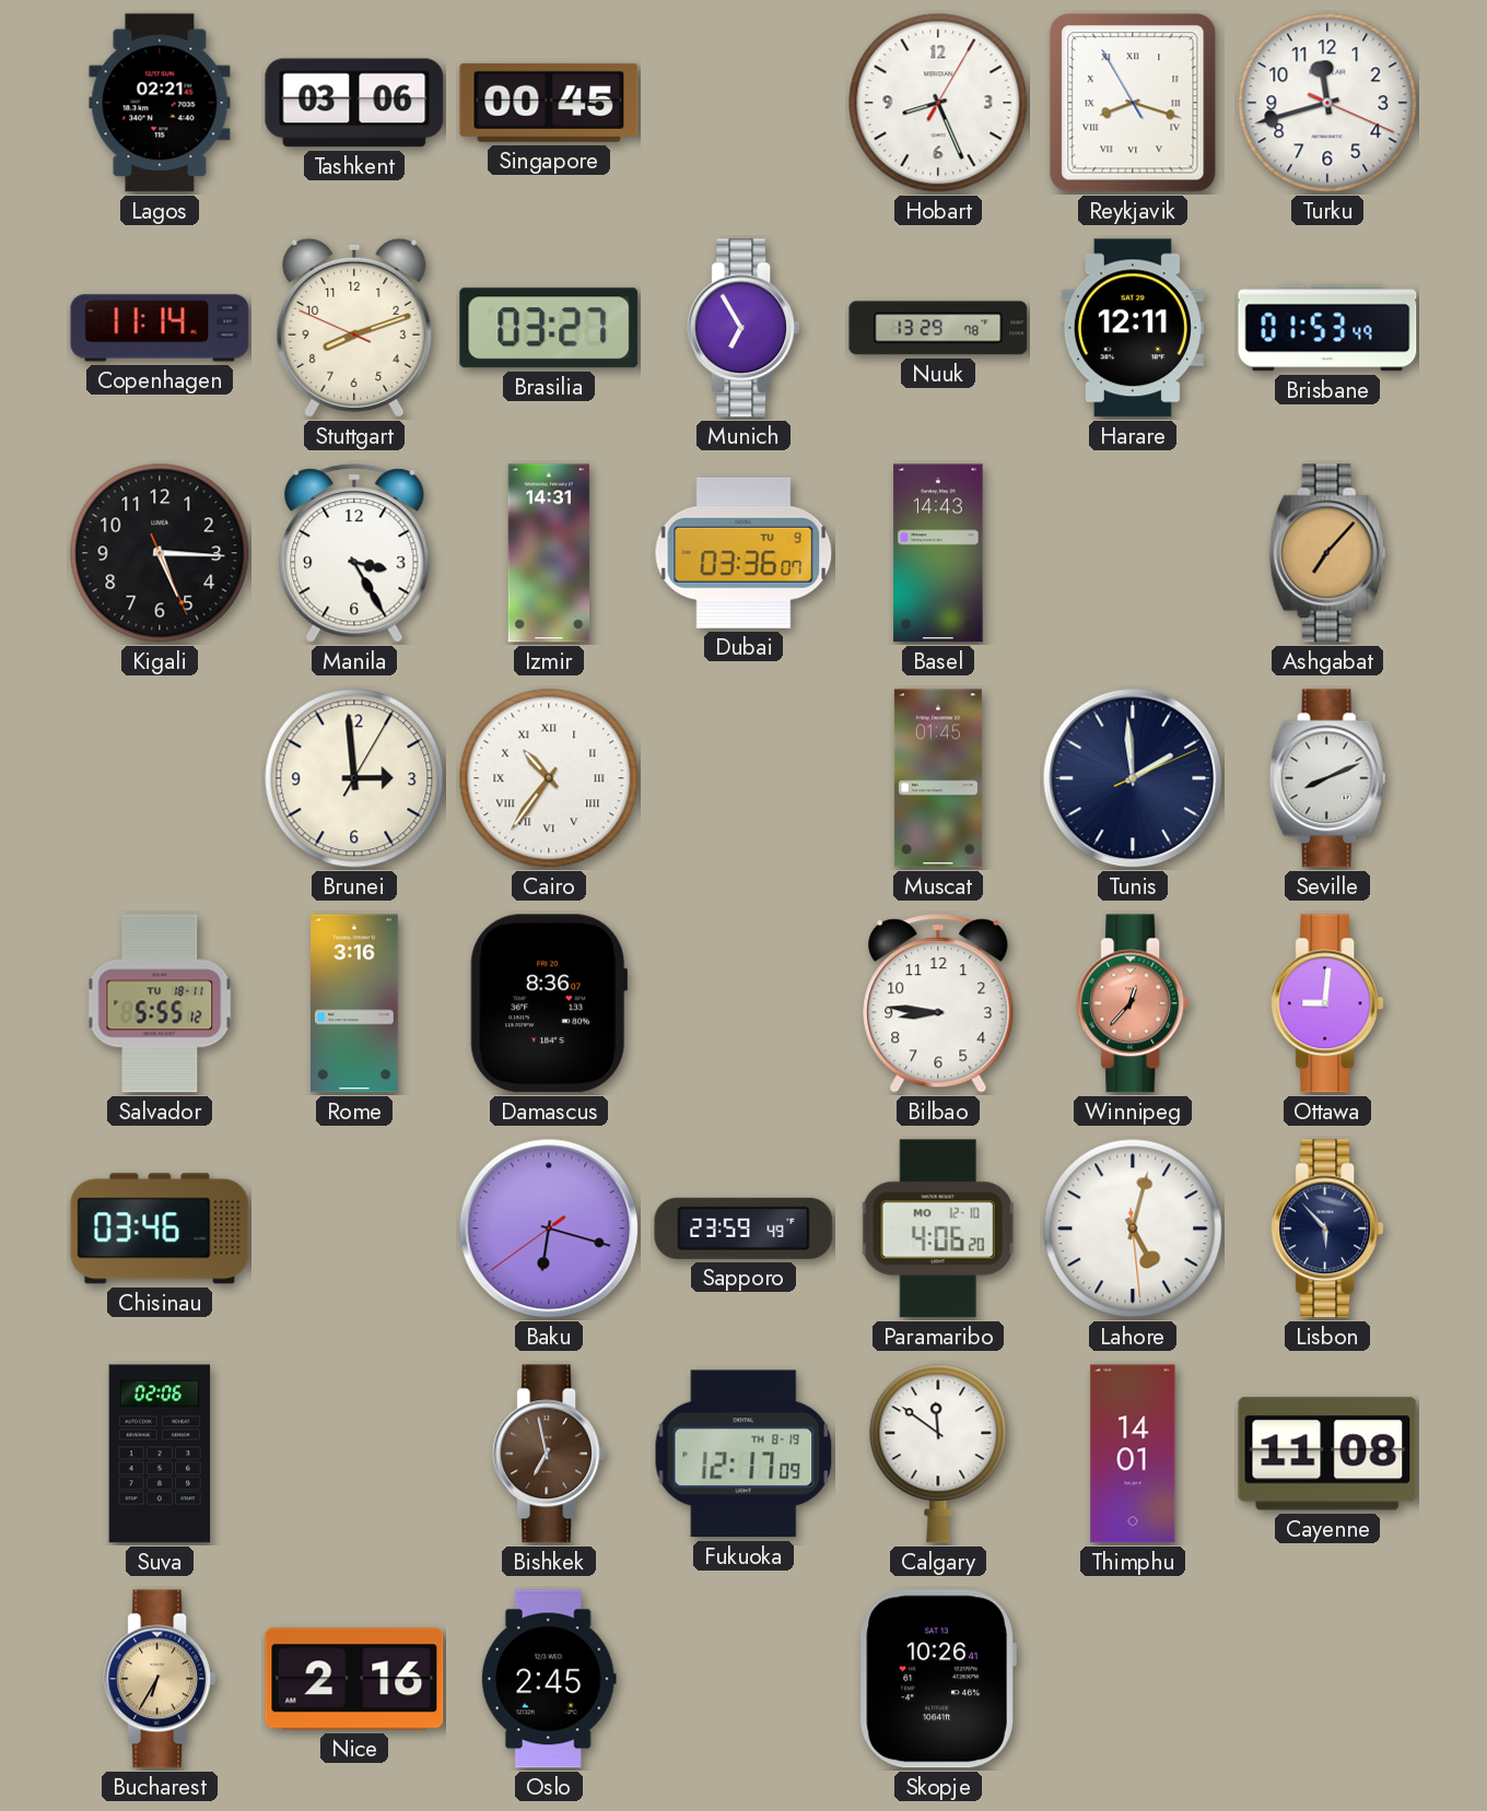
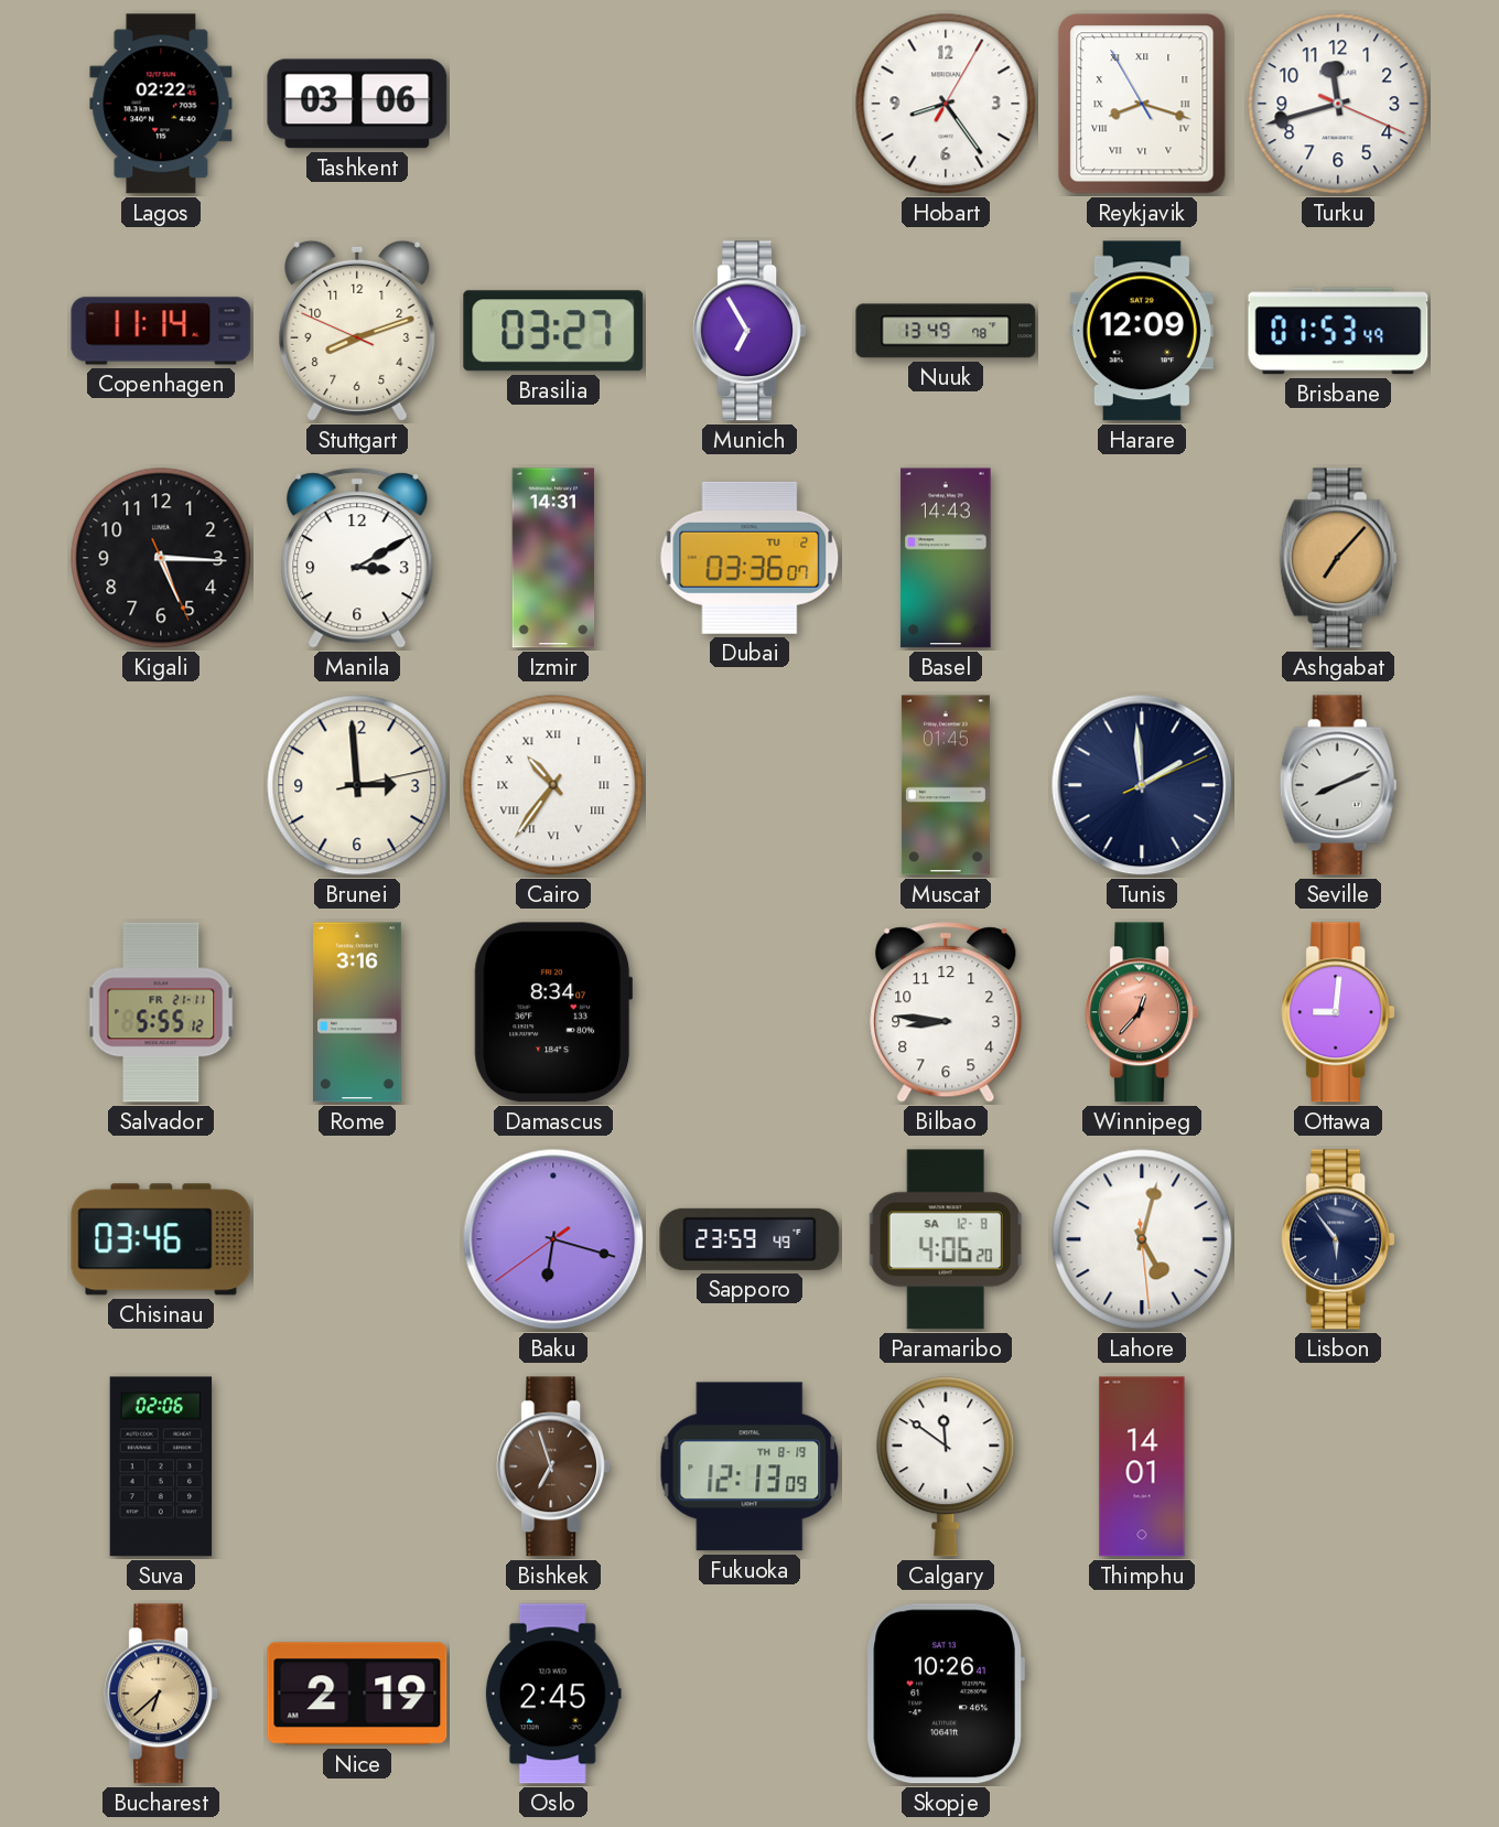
Lagos: 02:21 -> 02:22 (161, 104)
Singapore: 00:45 -> none (549, 103)
Hobart: 8:26 -> 8:24 (946, 104)
Nuuk: 13:29 -> 13:49 (946, 331)
Harare: 12:11 -> 12:09 (1142, 331)
Manila: 3:25 -> 3:10 (357, 558)
Dubai date: TU 9 -> TU 2 (749, 558)
Brunei: 2:59:05 -> 2:59:13 (357, 785)
Salvador date: TU 18-11 -> FR 21-11 (161, 1012)
Damascus: 8:36 -> 8:34 (552, 1012)
Paramaribo date: MO 12-10 -> SA 12-8 (946, 1239)
Lisbon: 5:53 -> 5:54 (1338, 1239)
Bishkek: 6:58 -> 6:57 (553, 1466)
Fukuoka: 12:17 -> 12:13 (749, 1466)
Cayenne: 11:08 -> none (1327, 1454)
Bucharest: 6:35 -> 6:38 (161, 1694)
Nice: 2:16 -> 2:19 (357, 1694)
